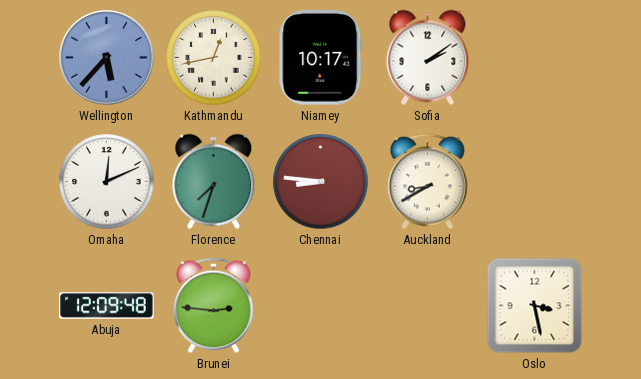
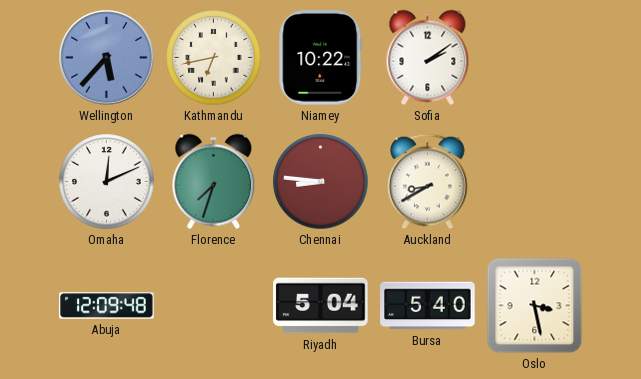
Kathmandu: 12:43 -> 6:43 (214, 58)
Niamey: 10:17 -> 10:22 (321, 58)
Brunei: 2:46 -> none (214, 306)
Riyadh: none -> 5:04 (321, 306)
Bursa: none -> 5:40 (428, 306)
